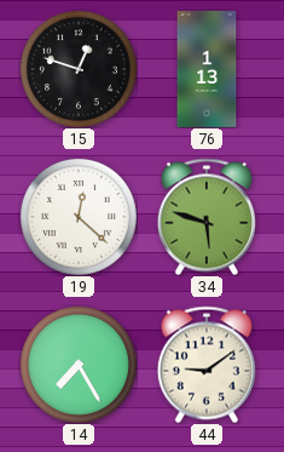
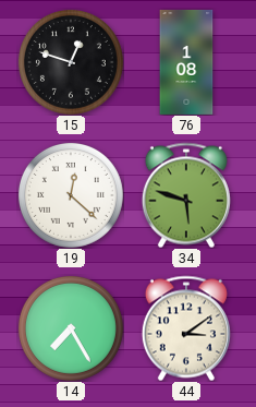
76: 1:13 -> 1:08 (186, 62)
44: 9:09 -> 3:09 (186, 328)
